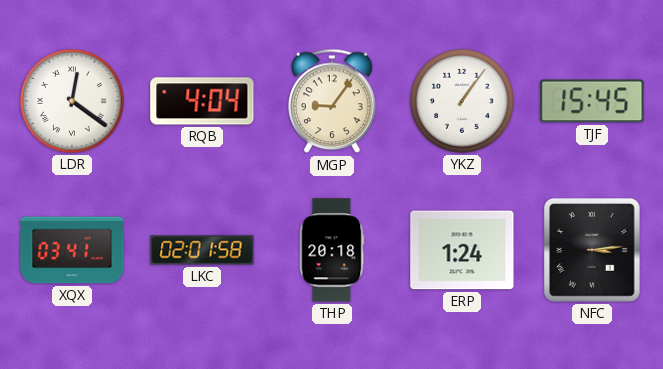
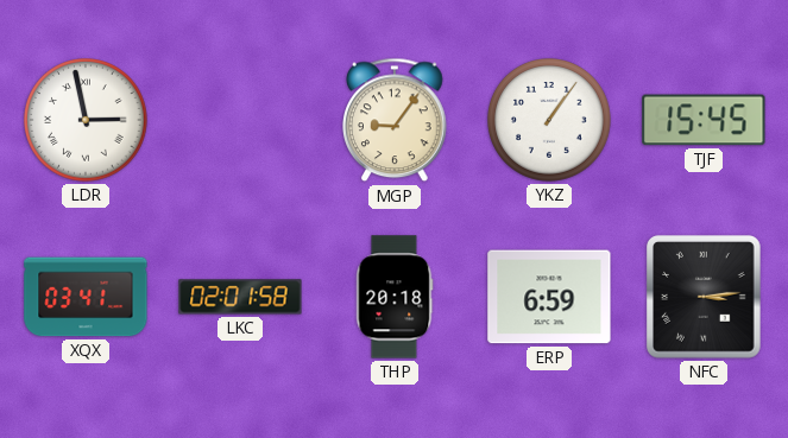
LDR: 12:21 -> 2:58 (86, 120)
RQB: 4:04 -> none (202, 101)
ERP: 1:24 -> 6:59 (549, 297)
